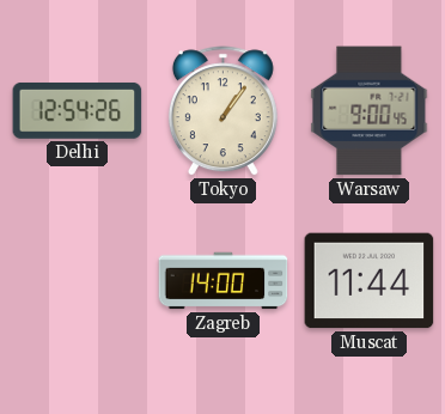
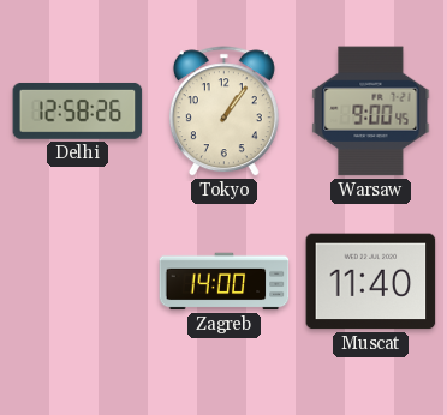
Delhi: 12:54 -> 12:58 (78, 110)
Muscat: 11:44 -> 11:40 (371, 282)
